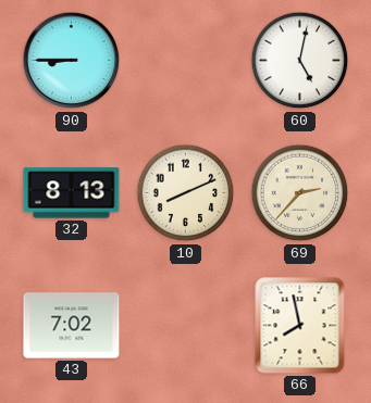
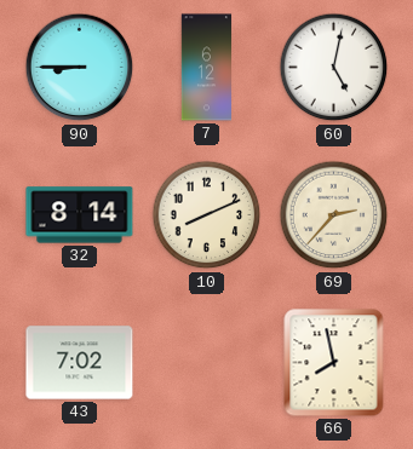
7: none -> 6:12 (206, 68)
32: 8:13 -> 8:14 (80, 215)
